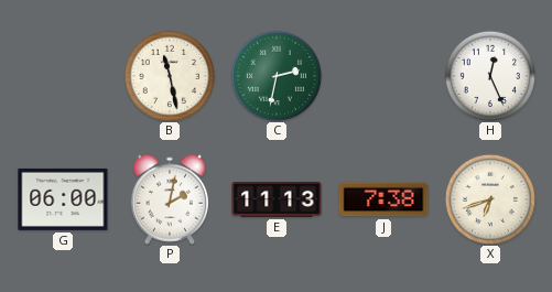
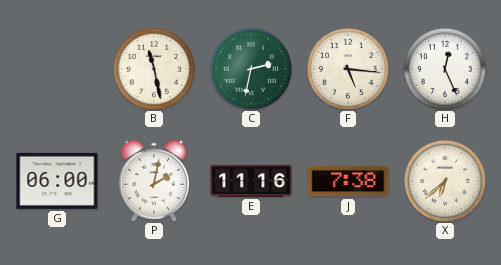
F: none -> 5:16 (347, 68)
E: 11:13 -> 11:16 (251, 181)
X: 6:42 -> 6:38 (444, 180)
